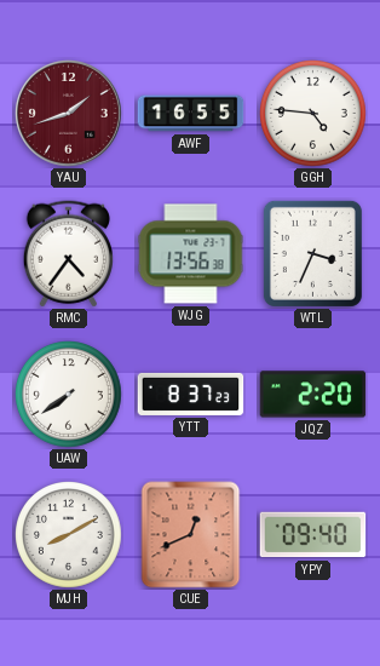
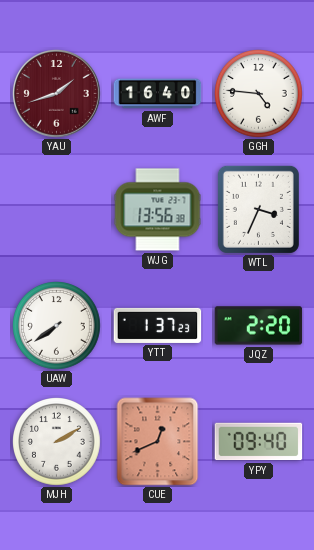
AWF: 16:55 -> 16:40 (158, 94)
RMC: 4:36 -> none (68, 254)
YTT: 8:37 -> 1:37 (158, 325)
MJH: 8:10 -> 2:10 (57, 442)
